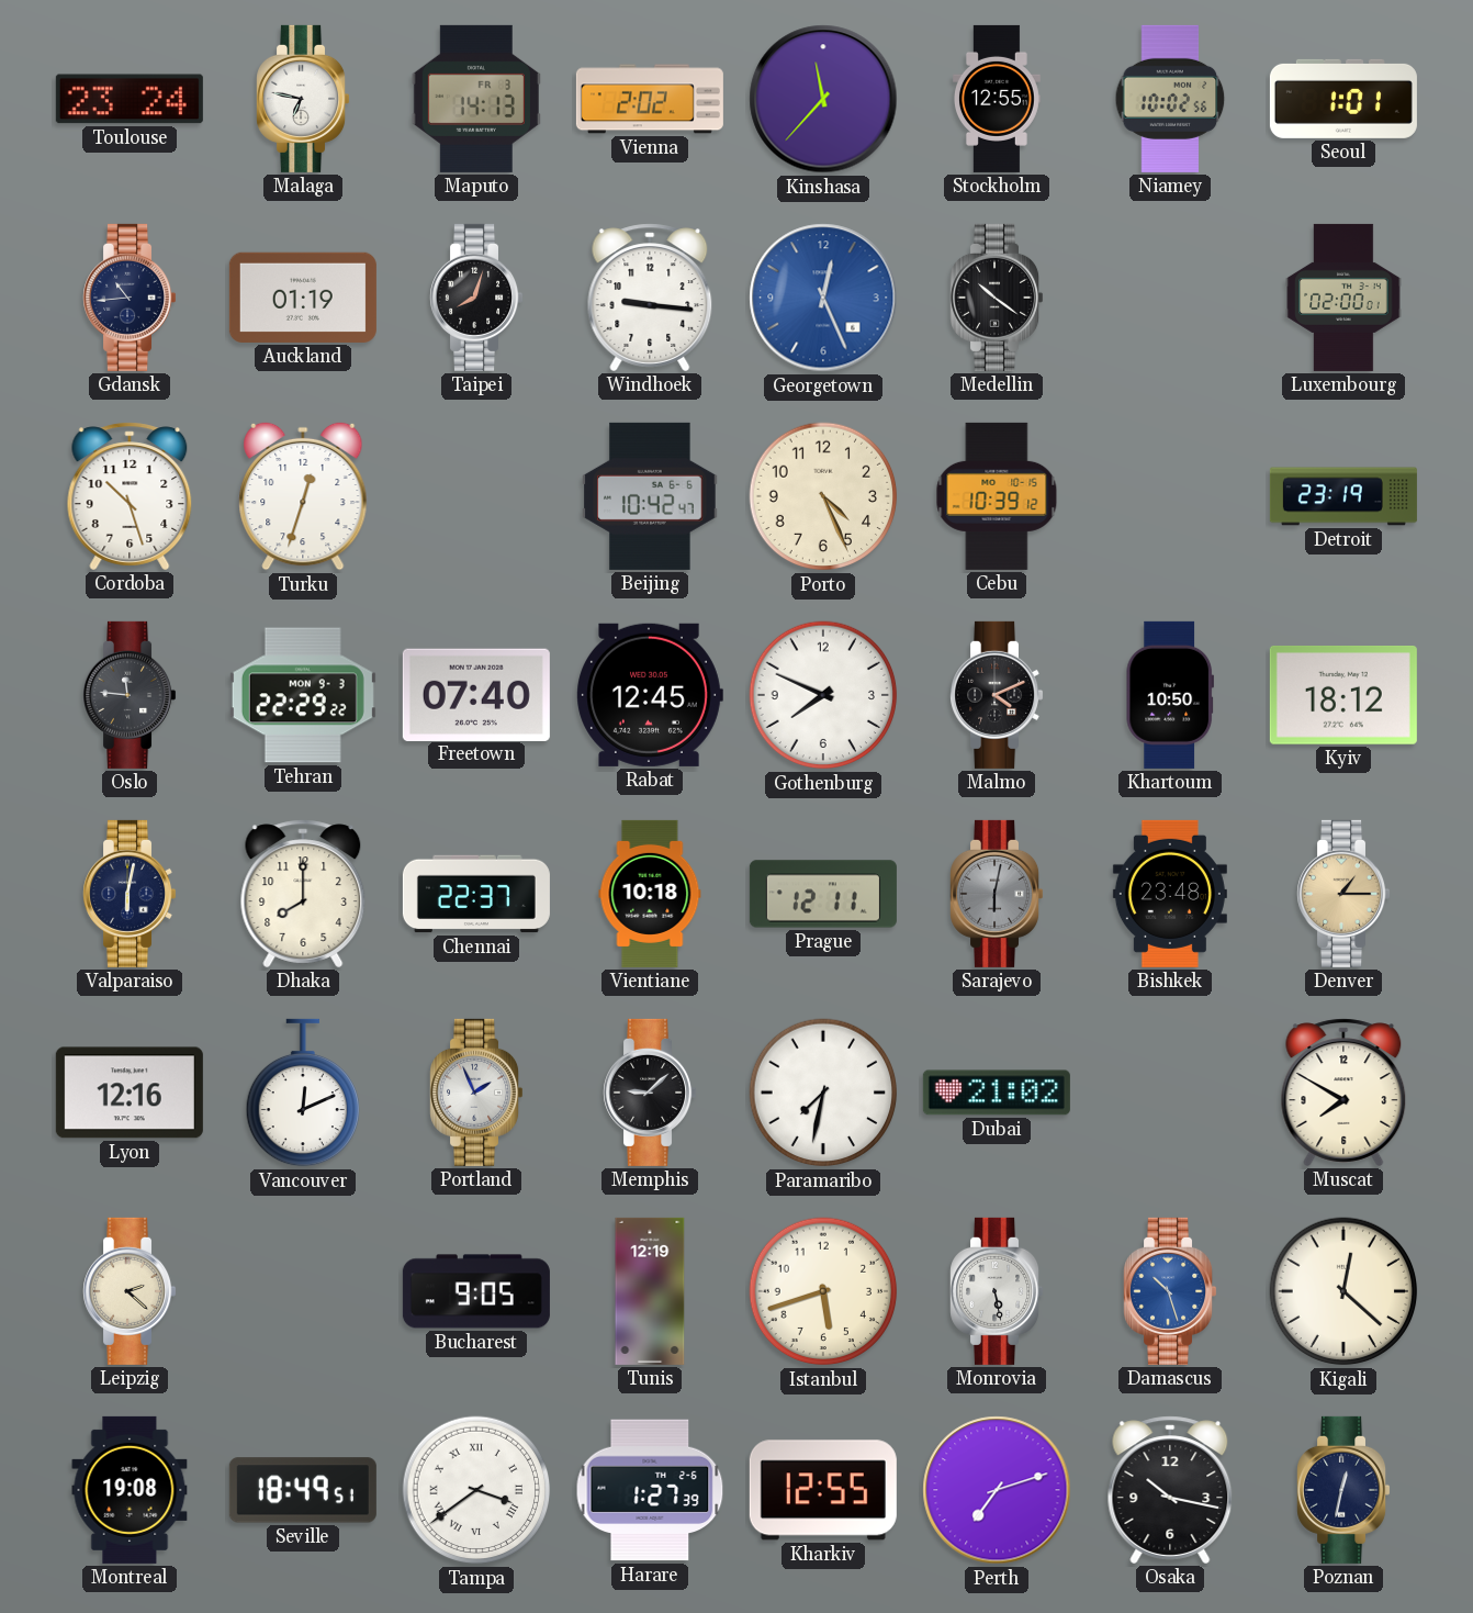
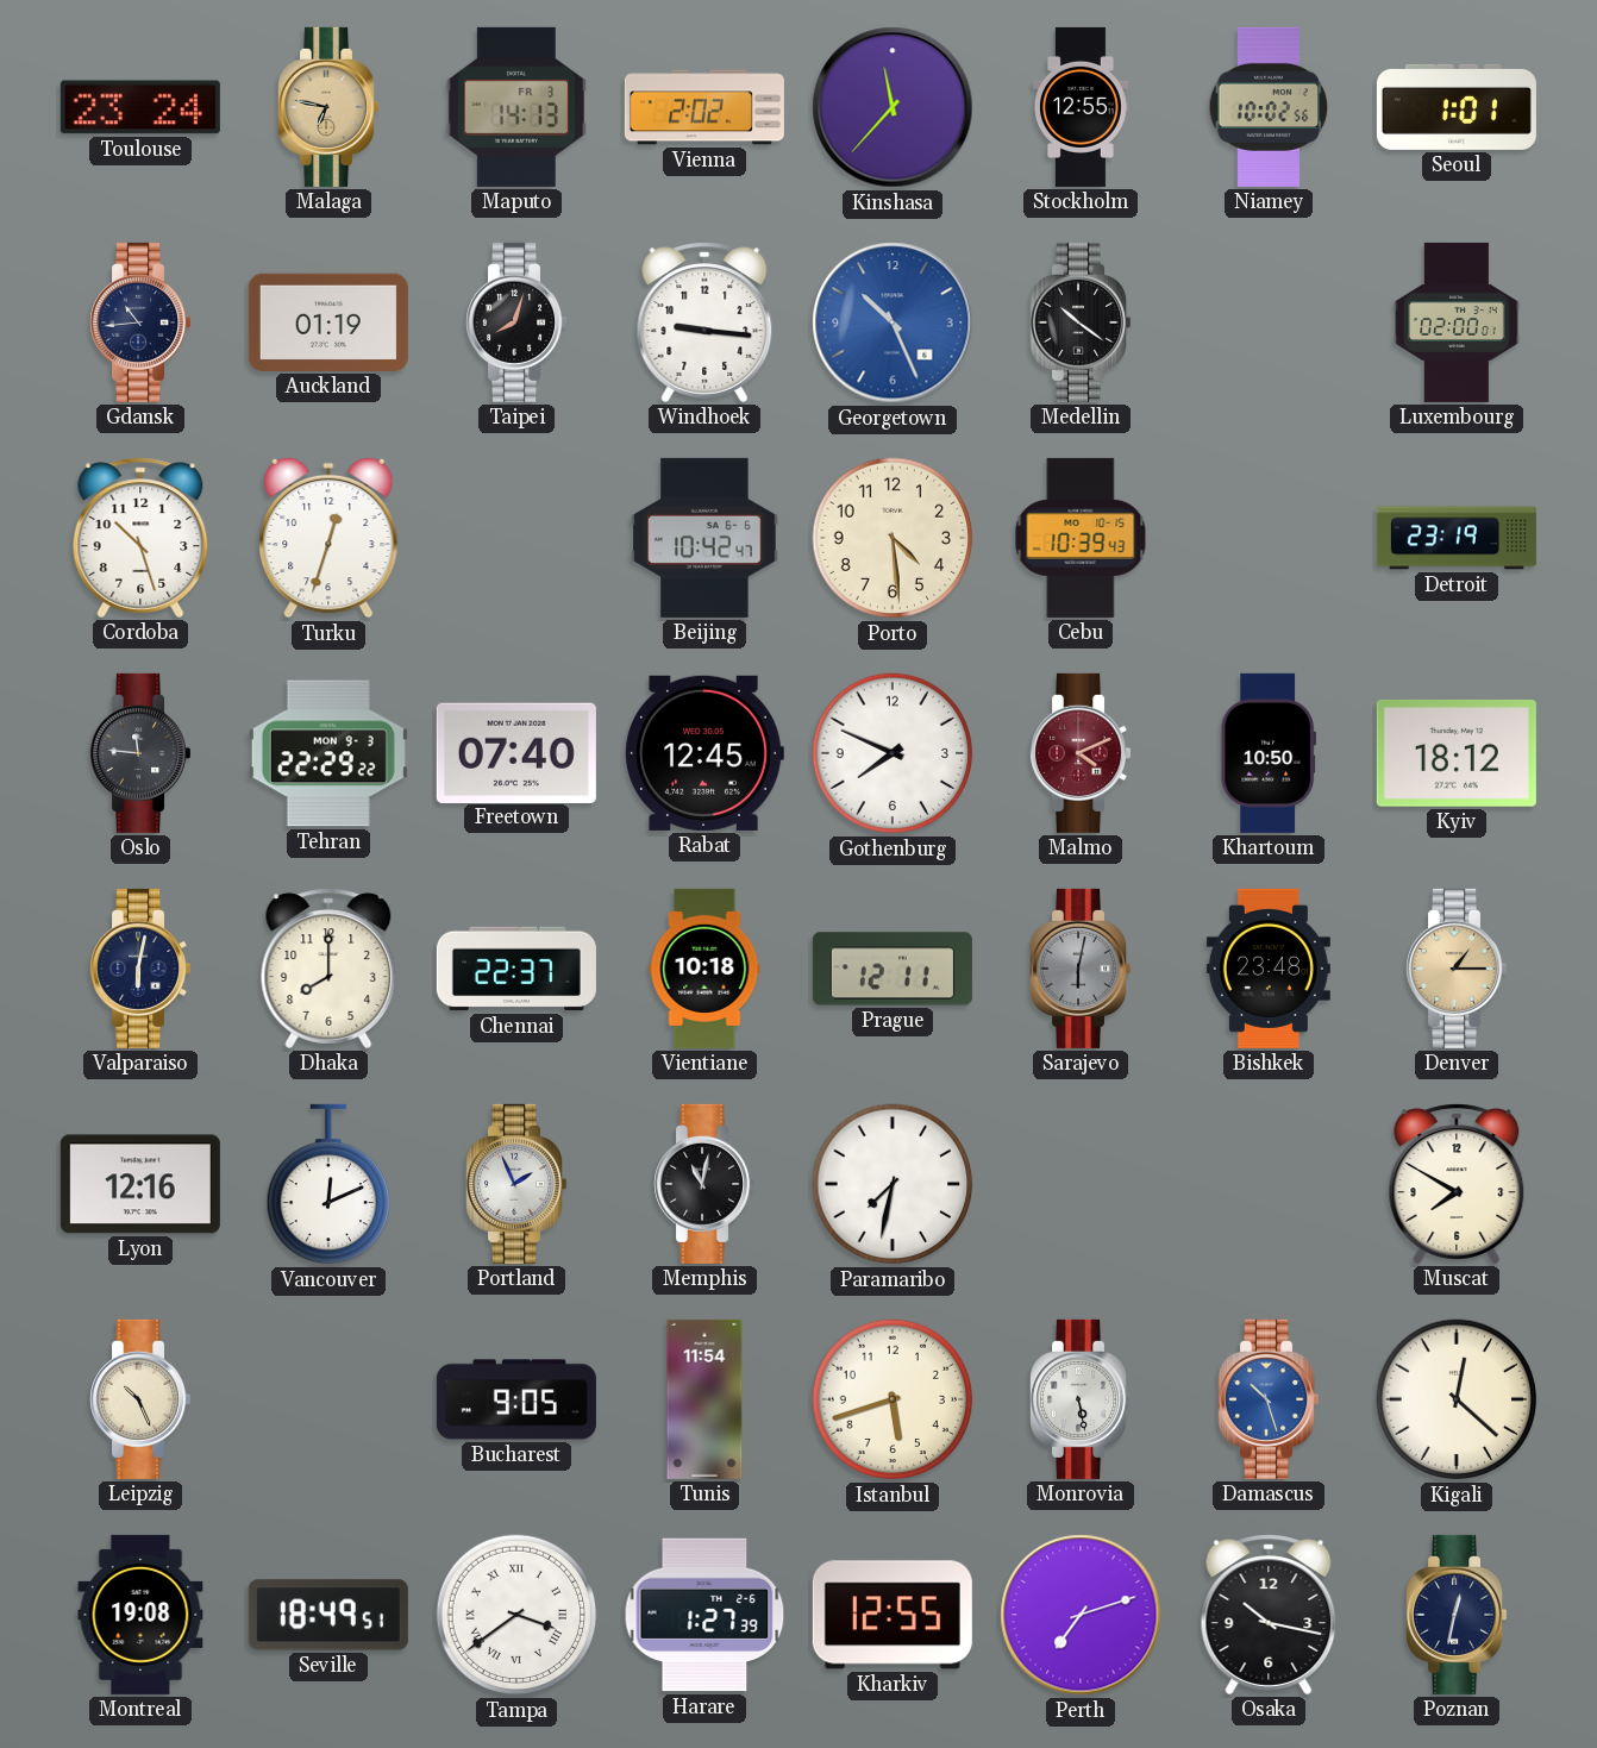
Malaga dial: white -> champagne (328, 107)
Georgetown: 12:26 -> 10:26 (893, 322)
Porto: 4:26 -> 4:29 (893, 538)
Cebu: 10:39:12 -> 10:39:43 (1081, 538)
Malmo dial: black -> burgundy (1081, 753)
Memphis: 9:08 -> 11:02 (704, 1184)
Dubai: 21:02 -> none (997, 1093)
Leipzig: 2:22 -> 10:26 (140, 1399)
Tunis: 12:19 -> 11:54 (704, 1399)
